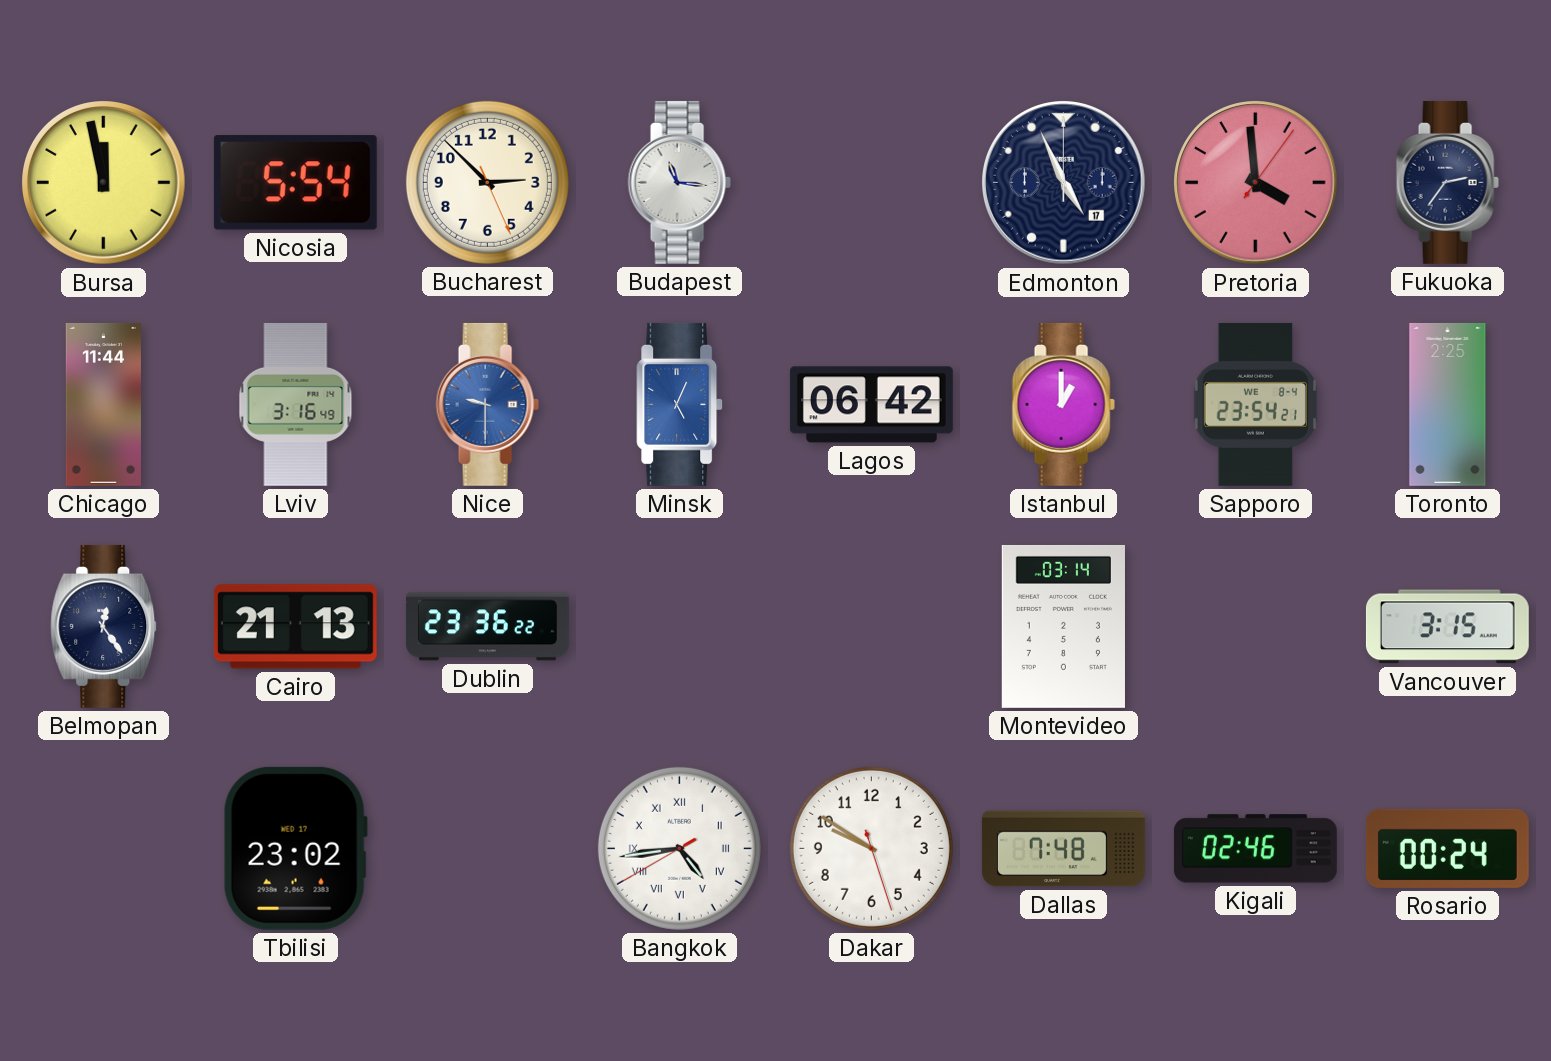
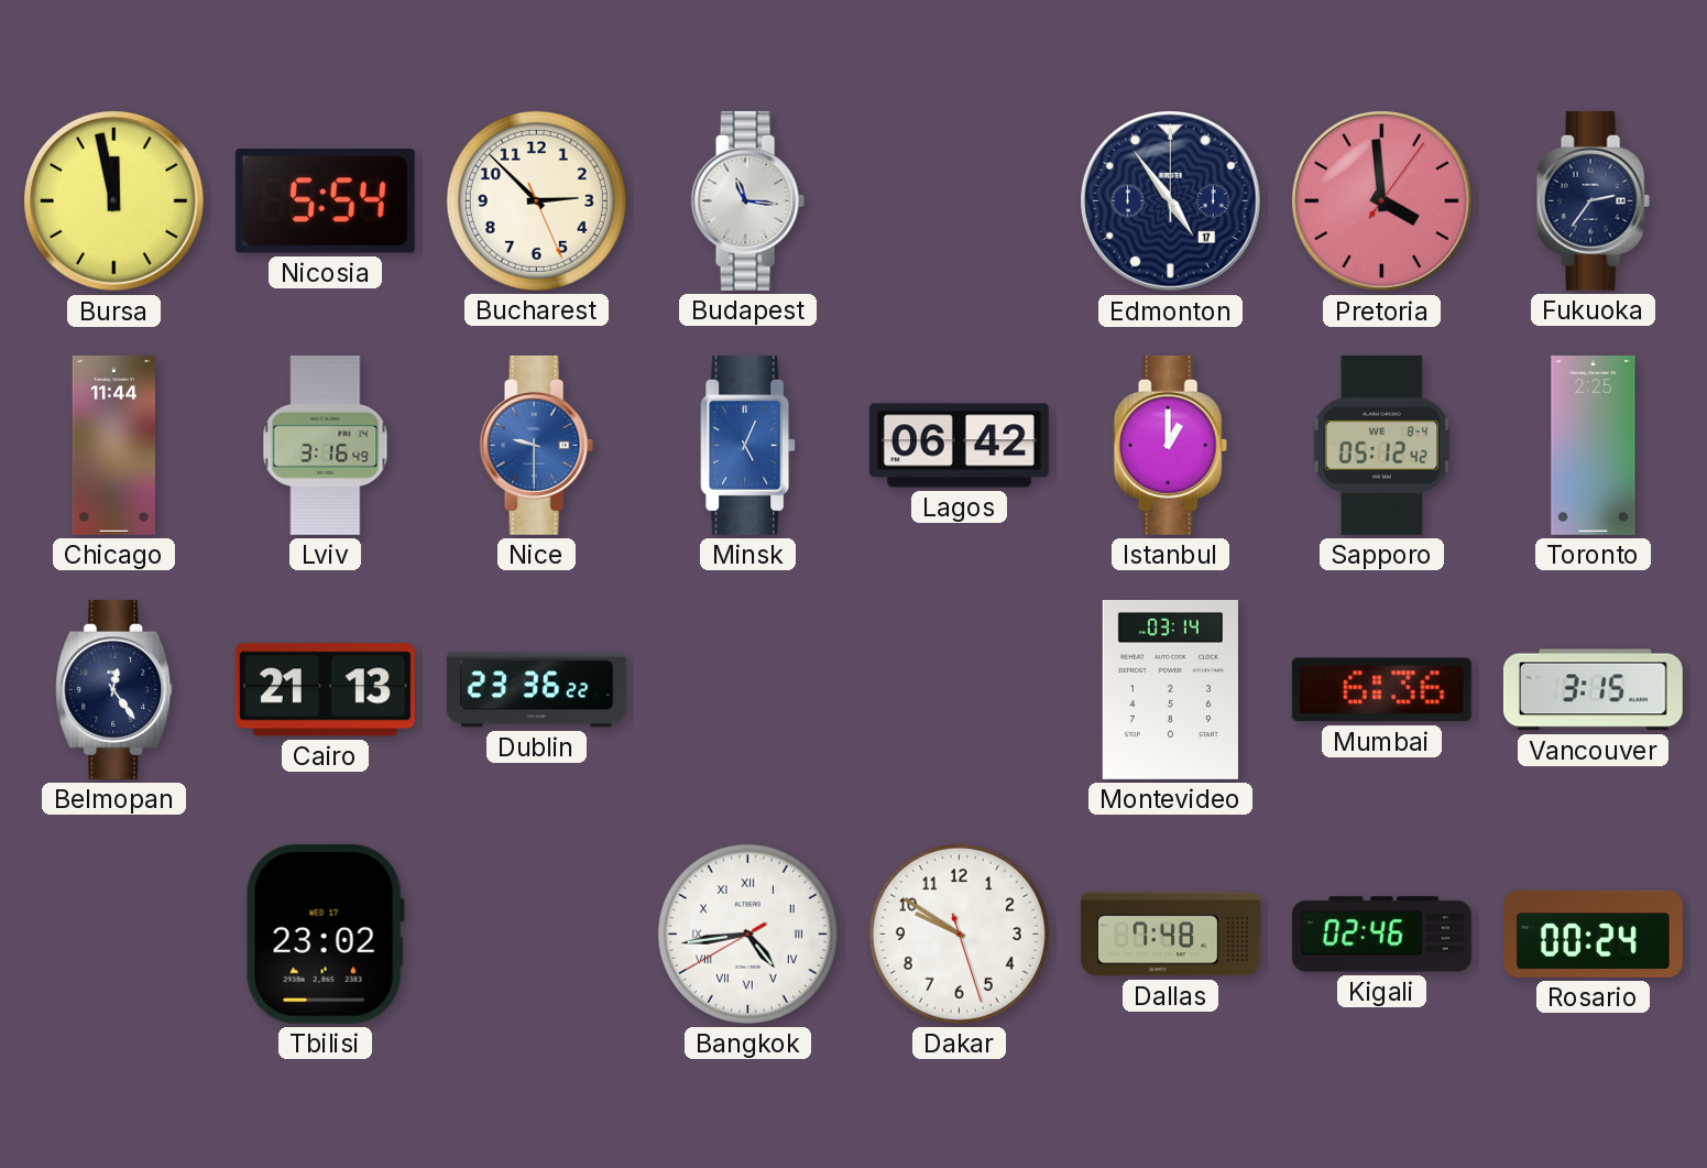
Edmonton: 4:56 -> 4:54 (1171, 201)
Sapporo: 23:54 -> 05:12 (1381, 445)
Mumbai: none -> 6:36 (1381, 690)
